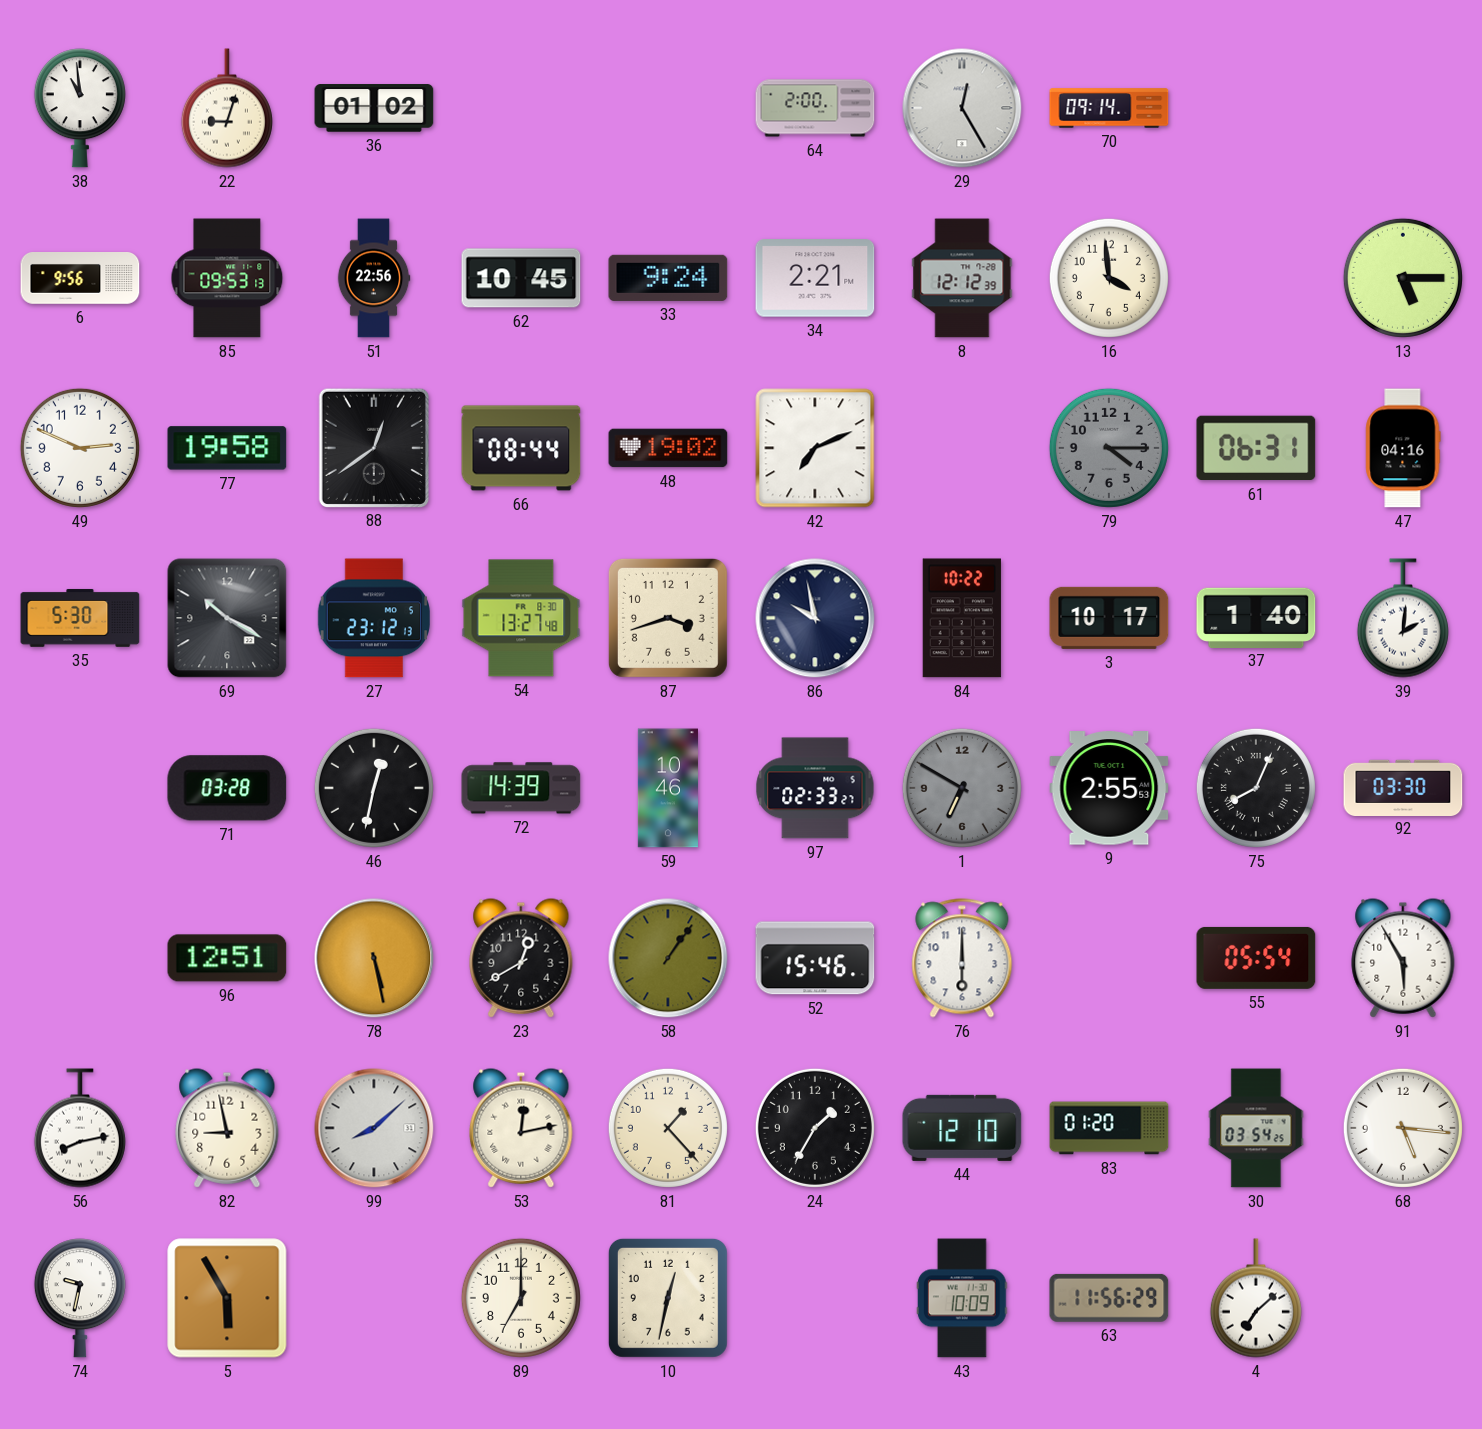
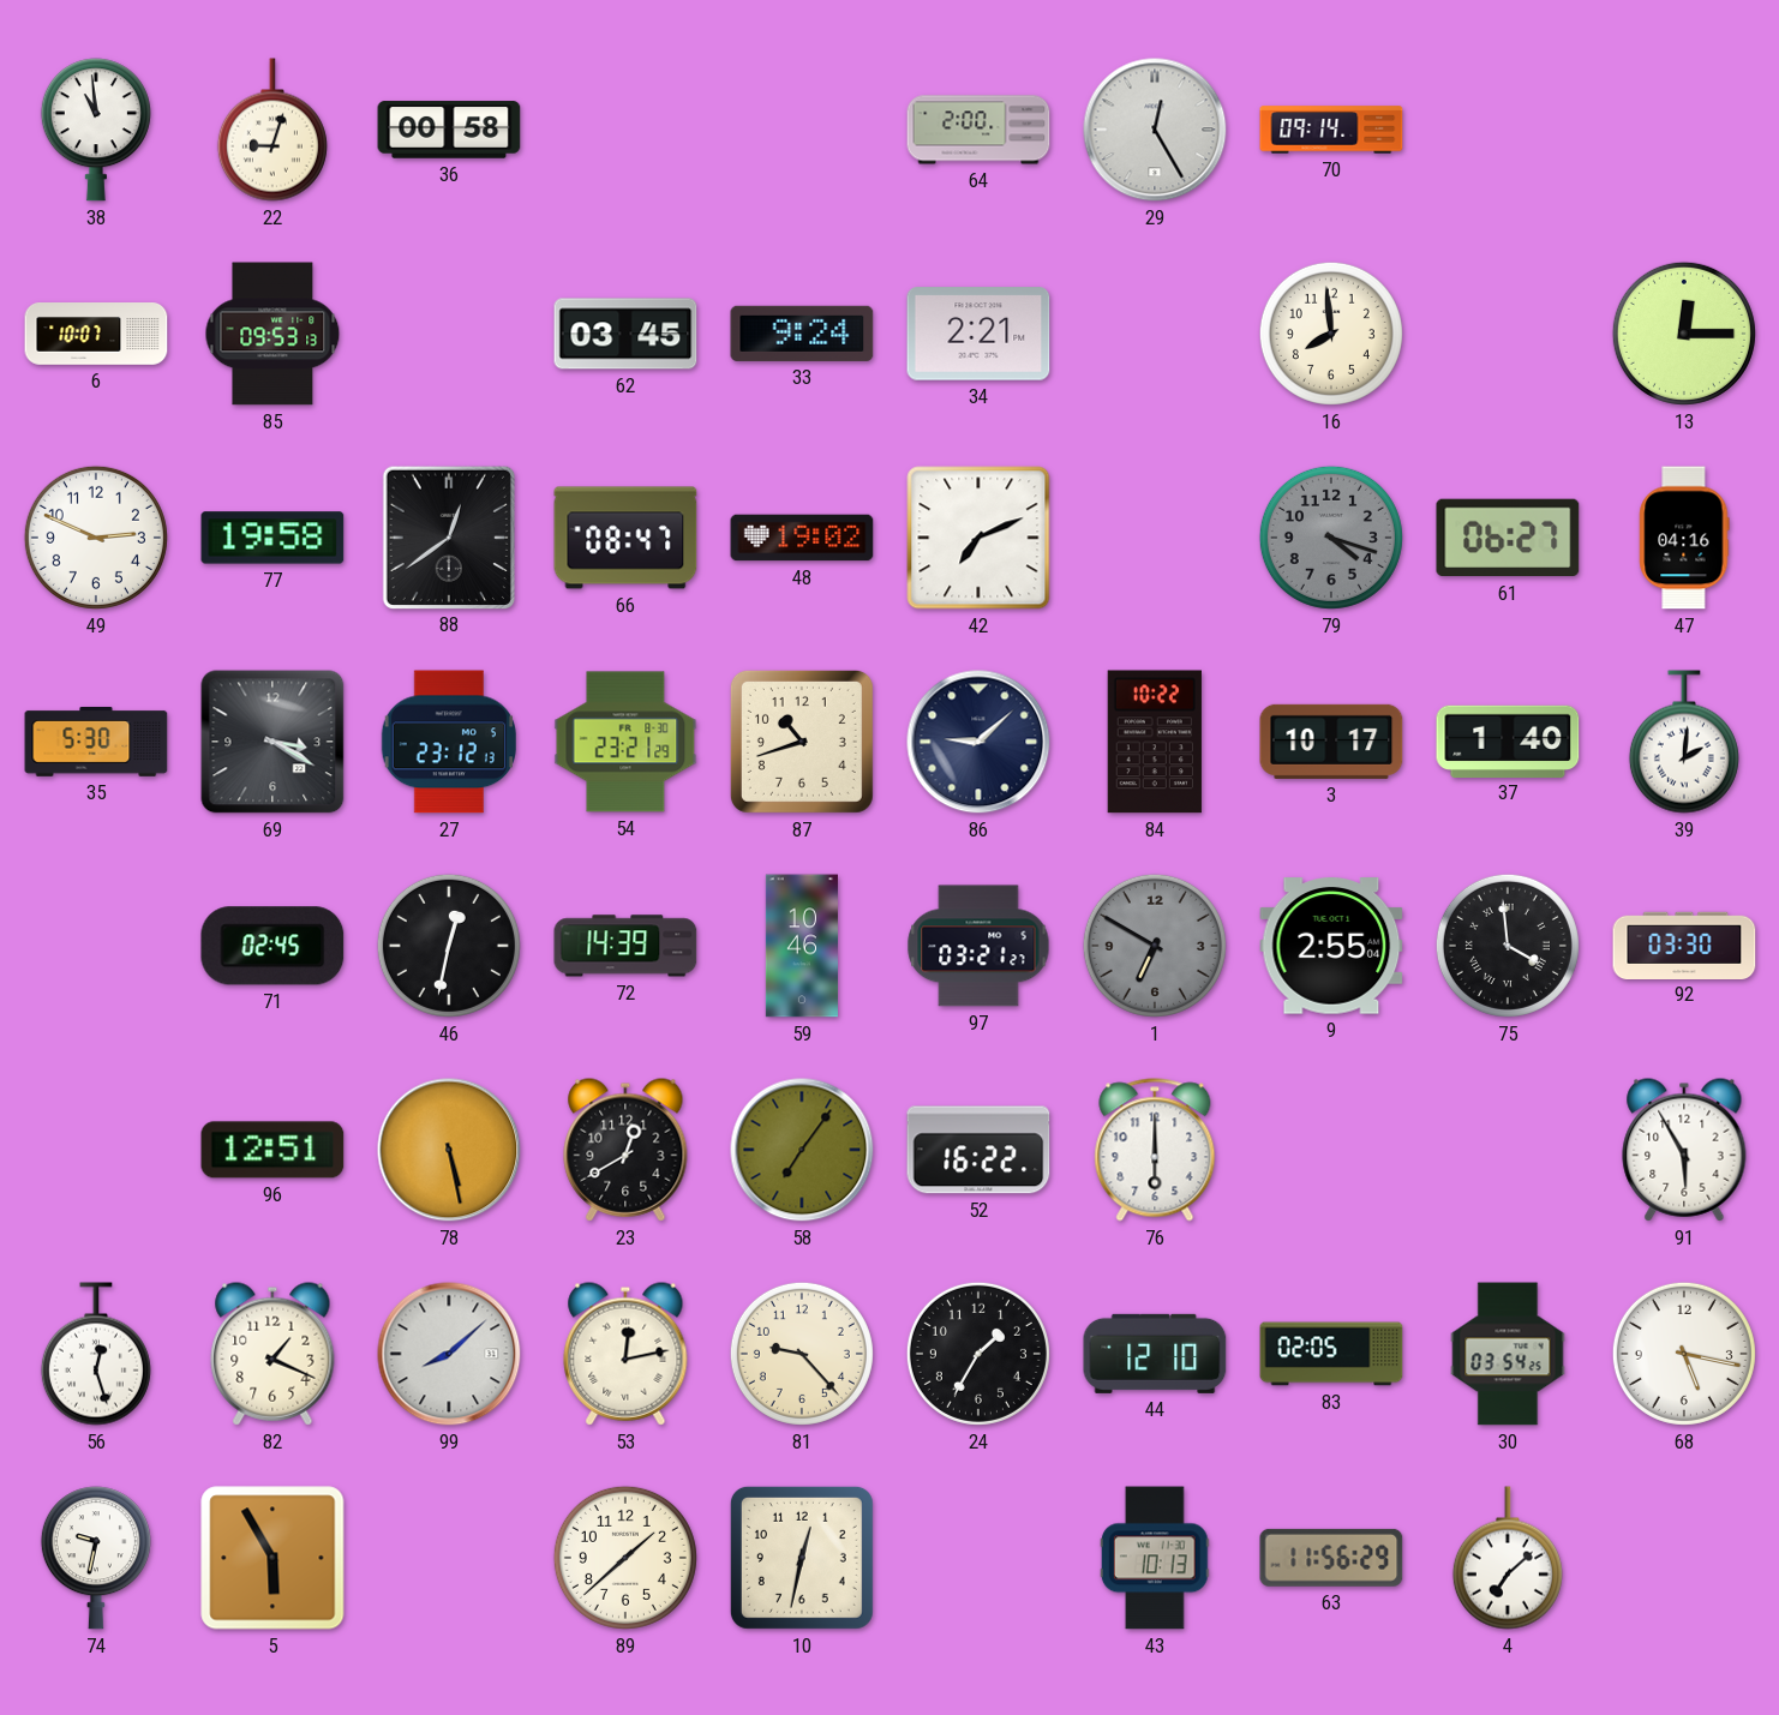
36: 01:02 -> 00:58 (449, 130)
6: 9:56 -> 10:07 (96, 334)
51: 22:56 -> none (374, 278)
62: 10:45 -> 03:45 (625, 334)
8: 12:12 -> none (962, 278)
16: 3:59 -> 7:59 (1331, 334)
13: 5:15 -> 12:15 (1684, 334)
66: 08:44 -> 08:47 (625, 538)
79: 4:15 -> 4:18 (1331, 538)
61: 06:31 -> 06:27 (1508, 538)
69: 10:20 -> 3:20 (272, 742)
54: 13:27 -> 23:21 (625, 742)
87: 3:42 -> 10:42 (802, 742)
86: 9:58 -> 9:08 (978, 742)
71: 03:28 -> 02:45 (272, 946)
97: 02:33 -> 03:21 (978, 946)
9: 2:55:53 -> 2:55:04 (1331, 946)
75: 8:04 -> 3:59 (1508, 946)
58: 1:06 -> 7:06 (802, 1150)
52: 15:46 -> 16:22 (978, 1150)
55: 05:54 -> none (1256, 958)
56: 8:13 -> 12:27 (96, 1354)
82: 8:58 -> 1:19 (272, 1354)
81: 1:23 -> 9:23 (802, 1354)
83: 01:20 -> 02:05 (1331, 1354)
68: 5:16 -> 5:17 (1684, 1354)
89: 7:00 -> 1:38 (625, 1558)
43: 10:09 -> 10:13 (1155, 1558)
